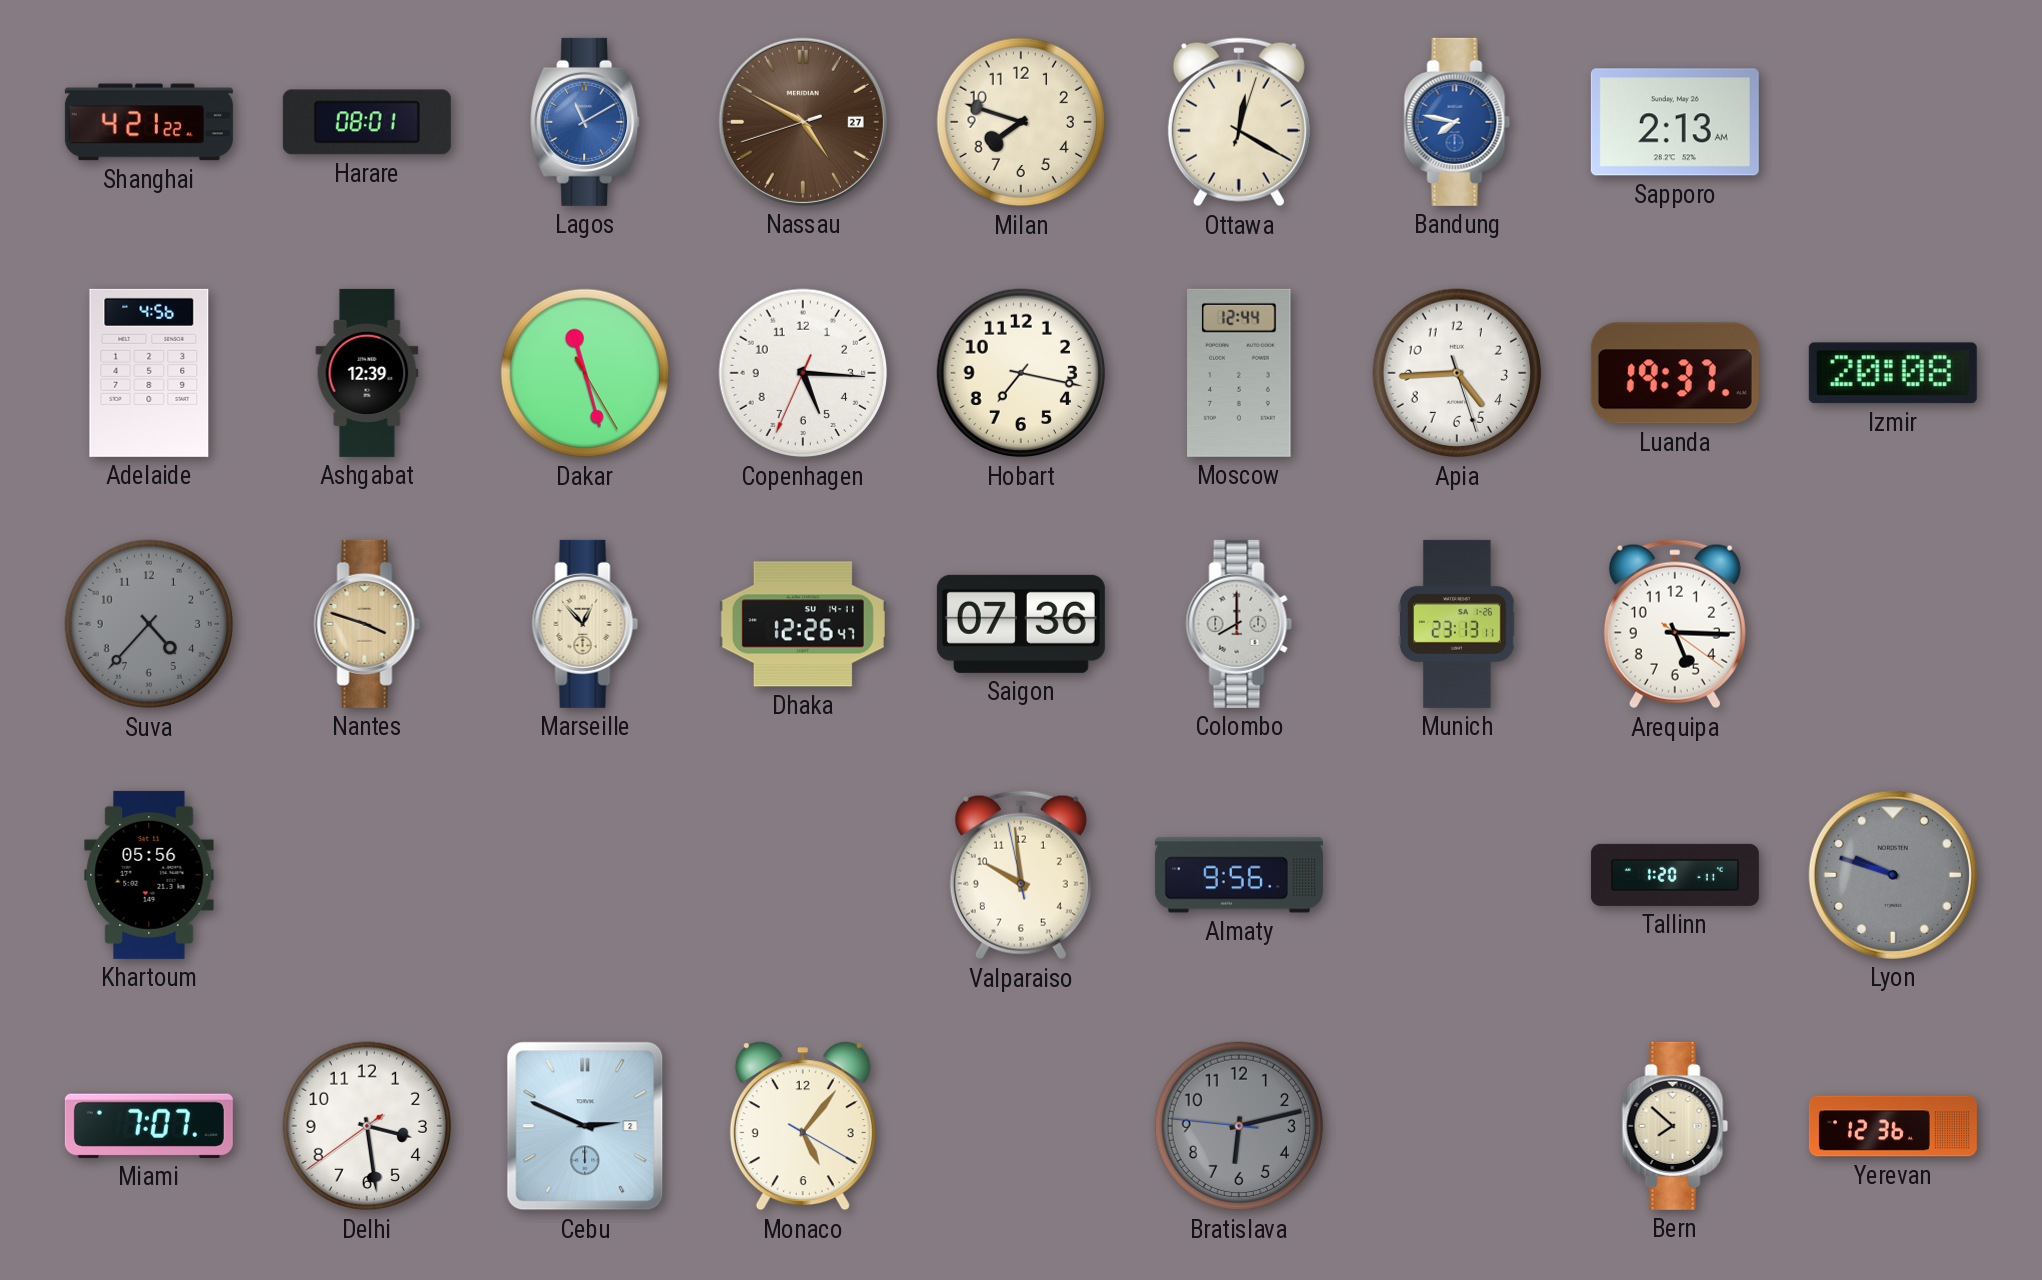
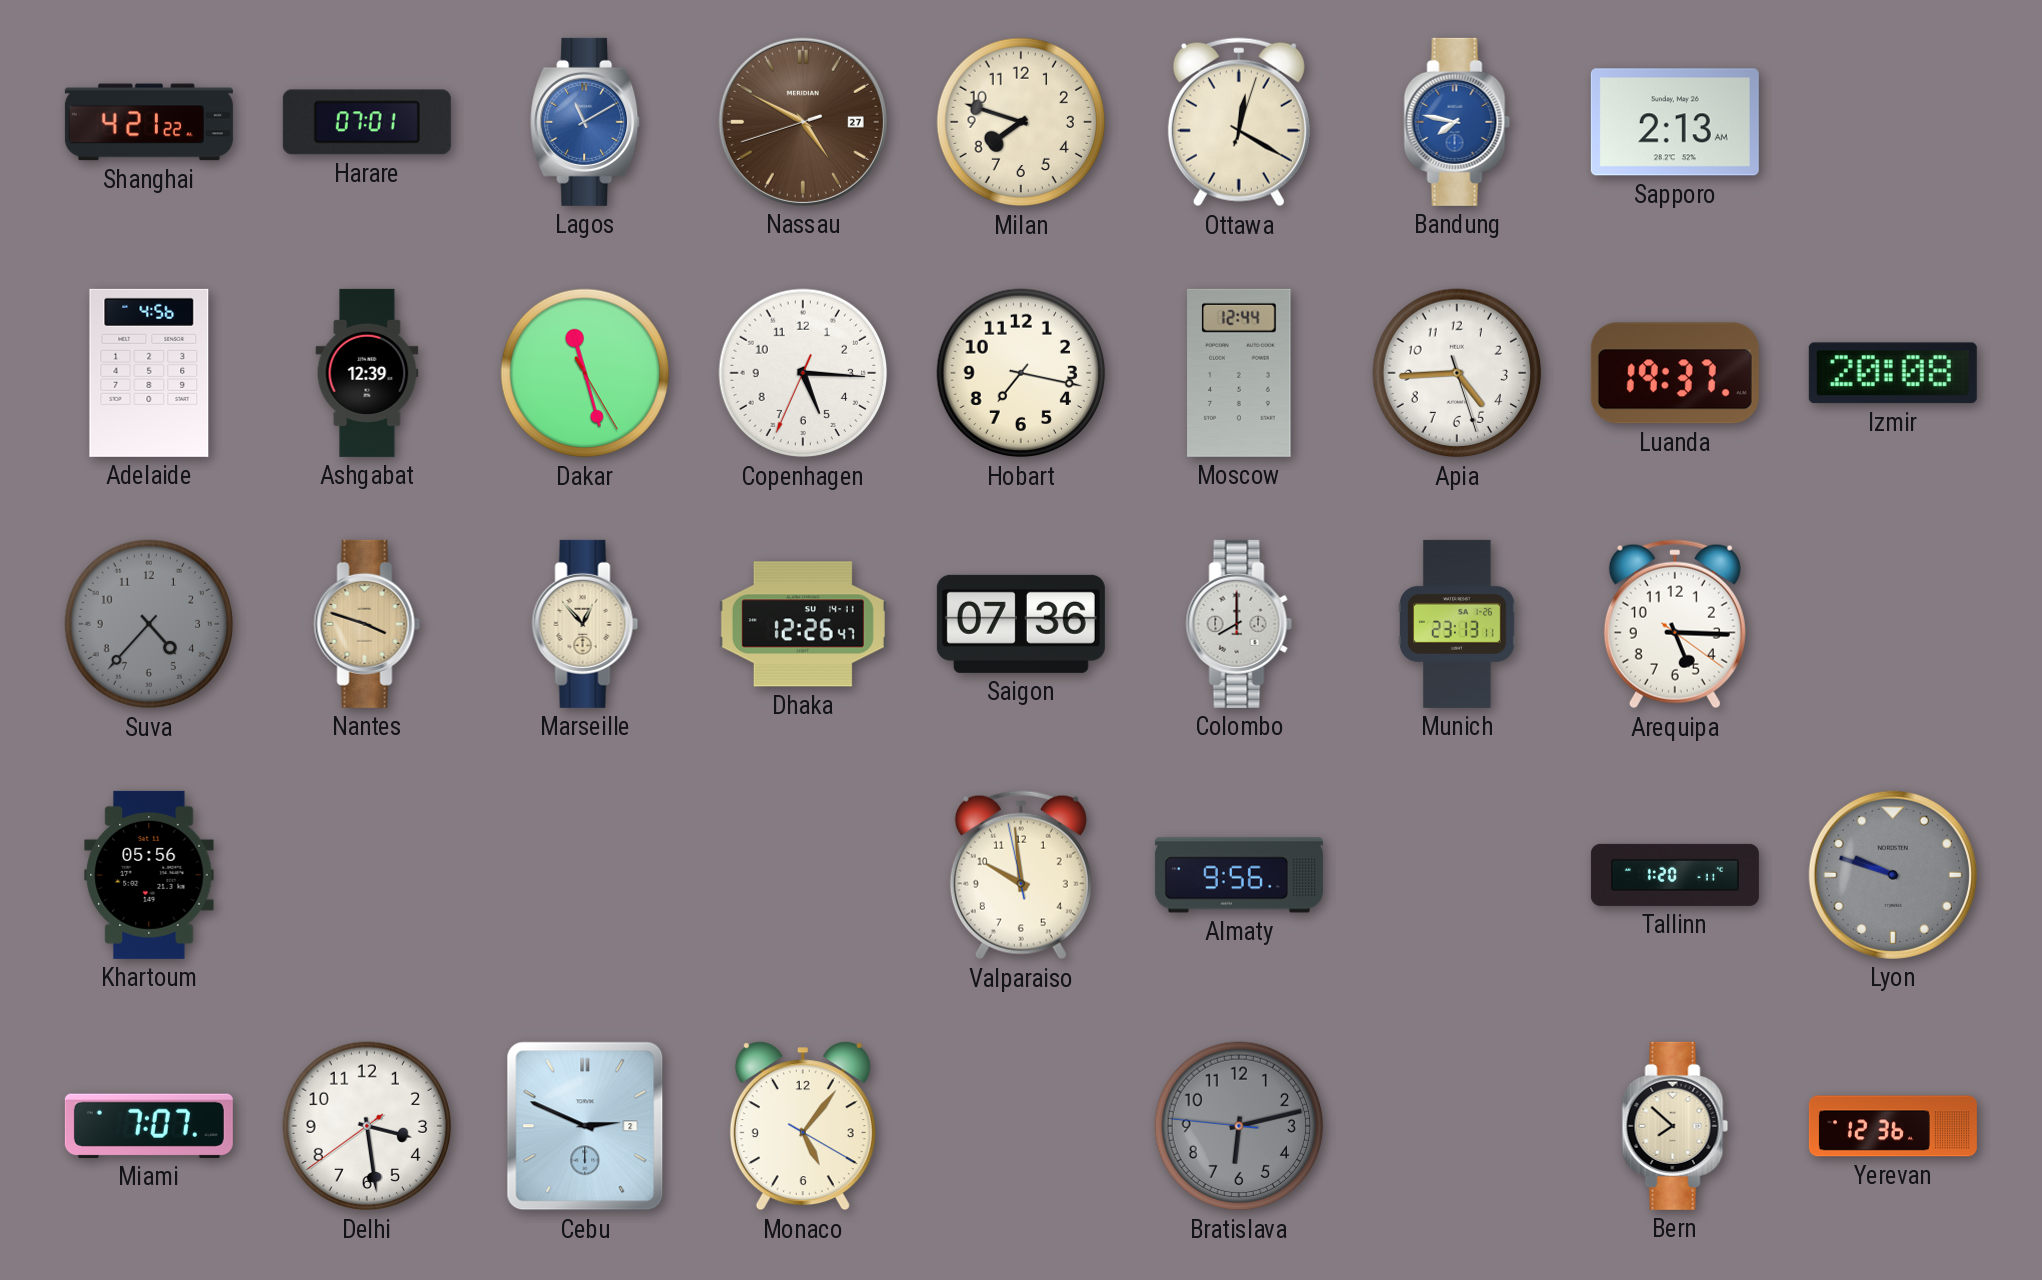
Harare: 08:01 -> 07:01 (367, 122)
